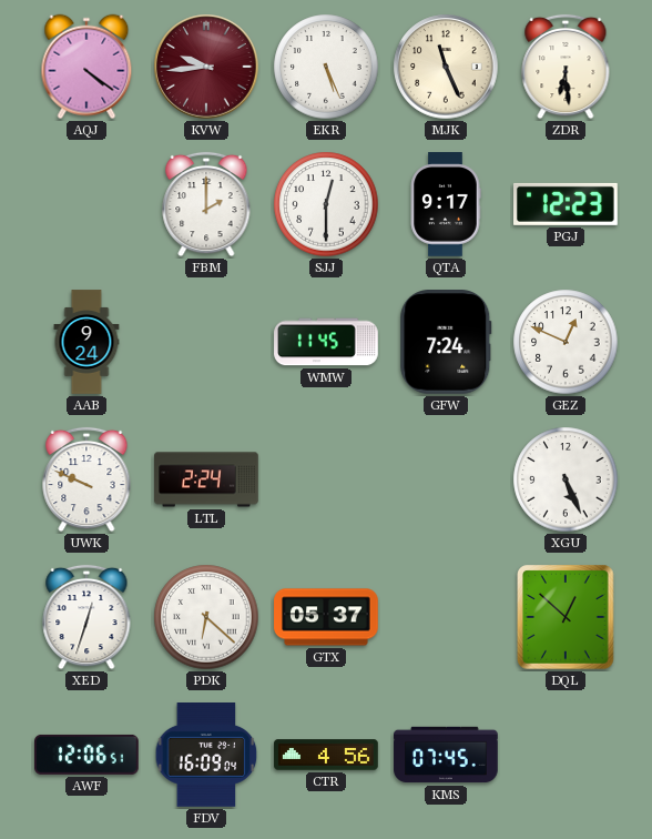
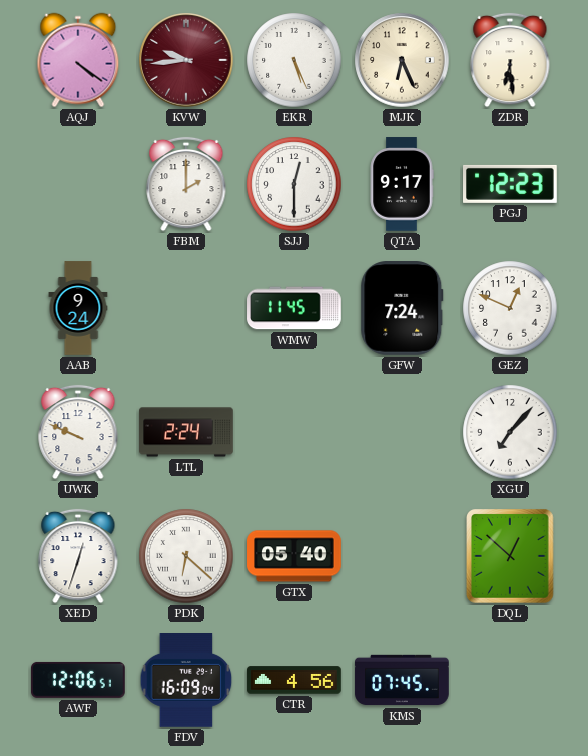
MJK: 11:26 -> 6:26 (402, 60)
XGU: 5:26 -> 7:07 (510, 432)
GTX: 05:37 -> 05:40 (294, 556)
